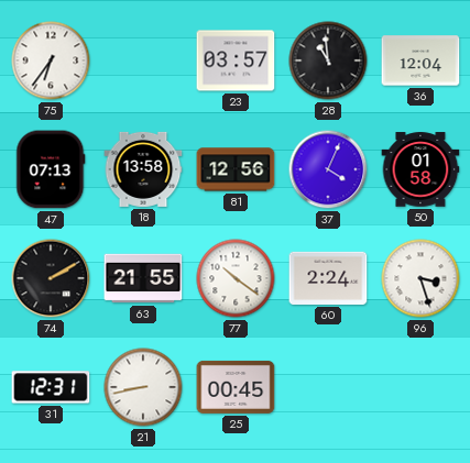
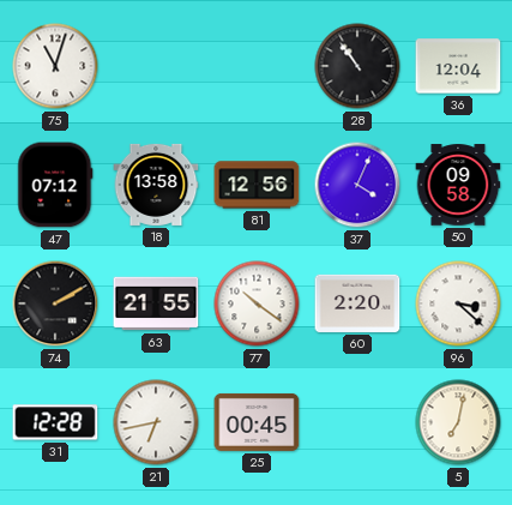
75: 6:36 -> 11:03 (55, 66)
23: 03:57 -> none (236, 60)
28: 10:59 -> 10:54 (357, 66)
47: 07:13 -> 07:12 (55, 185)
50: 01:58 -> 09:58 (458, 185)
60: 2:24 -> 2:20 (357, 303)
96: 3:27 -> 3:22 (458, 303)
31: 12:31 -> 12:28 (55, 422)
21: 8:43 -> 6:43 (156, 422)
5: none -> 7:02 (458, 422)
